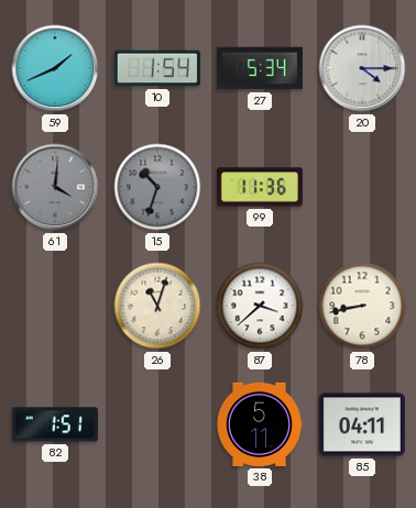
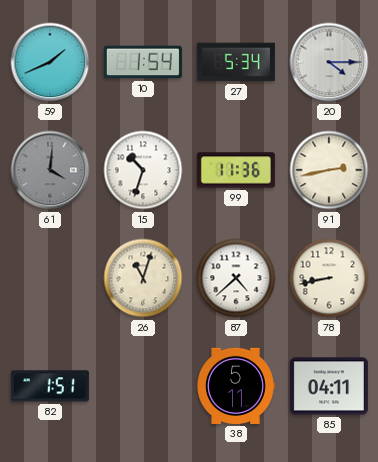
15 dial: grey -> white (143, 170)
91: none -> 2:43 (329, 170)
87: 3:38 -> 4:38 (236, 278)
